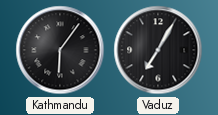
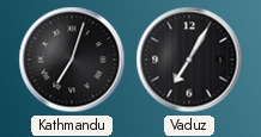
Kathmandu: 6:06 -> 7:03 (72, 60)
